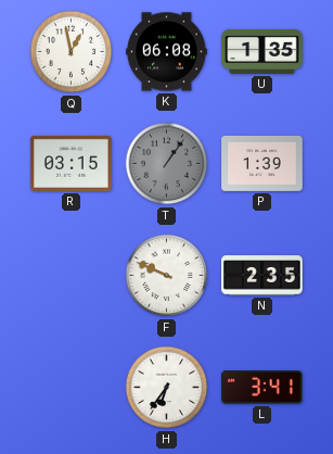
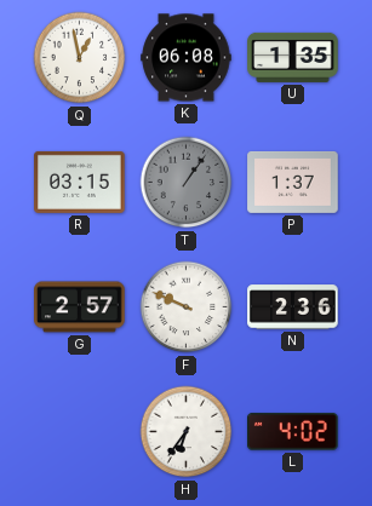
P: 1:39 -> 1:37 (293, 182)
G: none -> 2:57 (80, 307)
N: 2:35 -> 2:36 (293, 307)
L: 3:41 -> 4:02 (293, 432)
